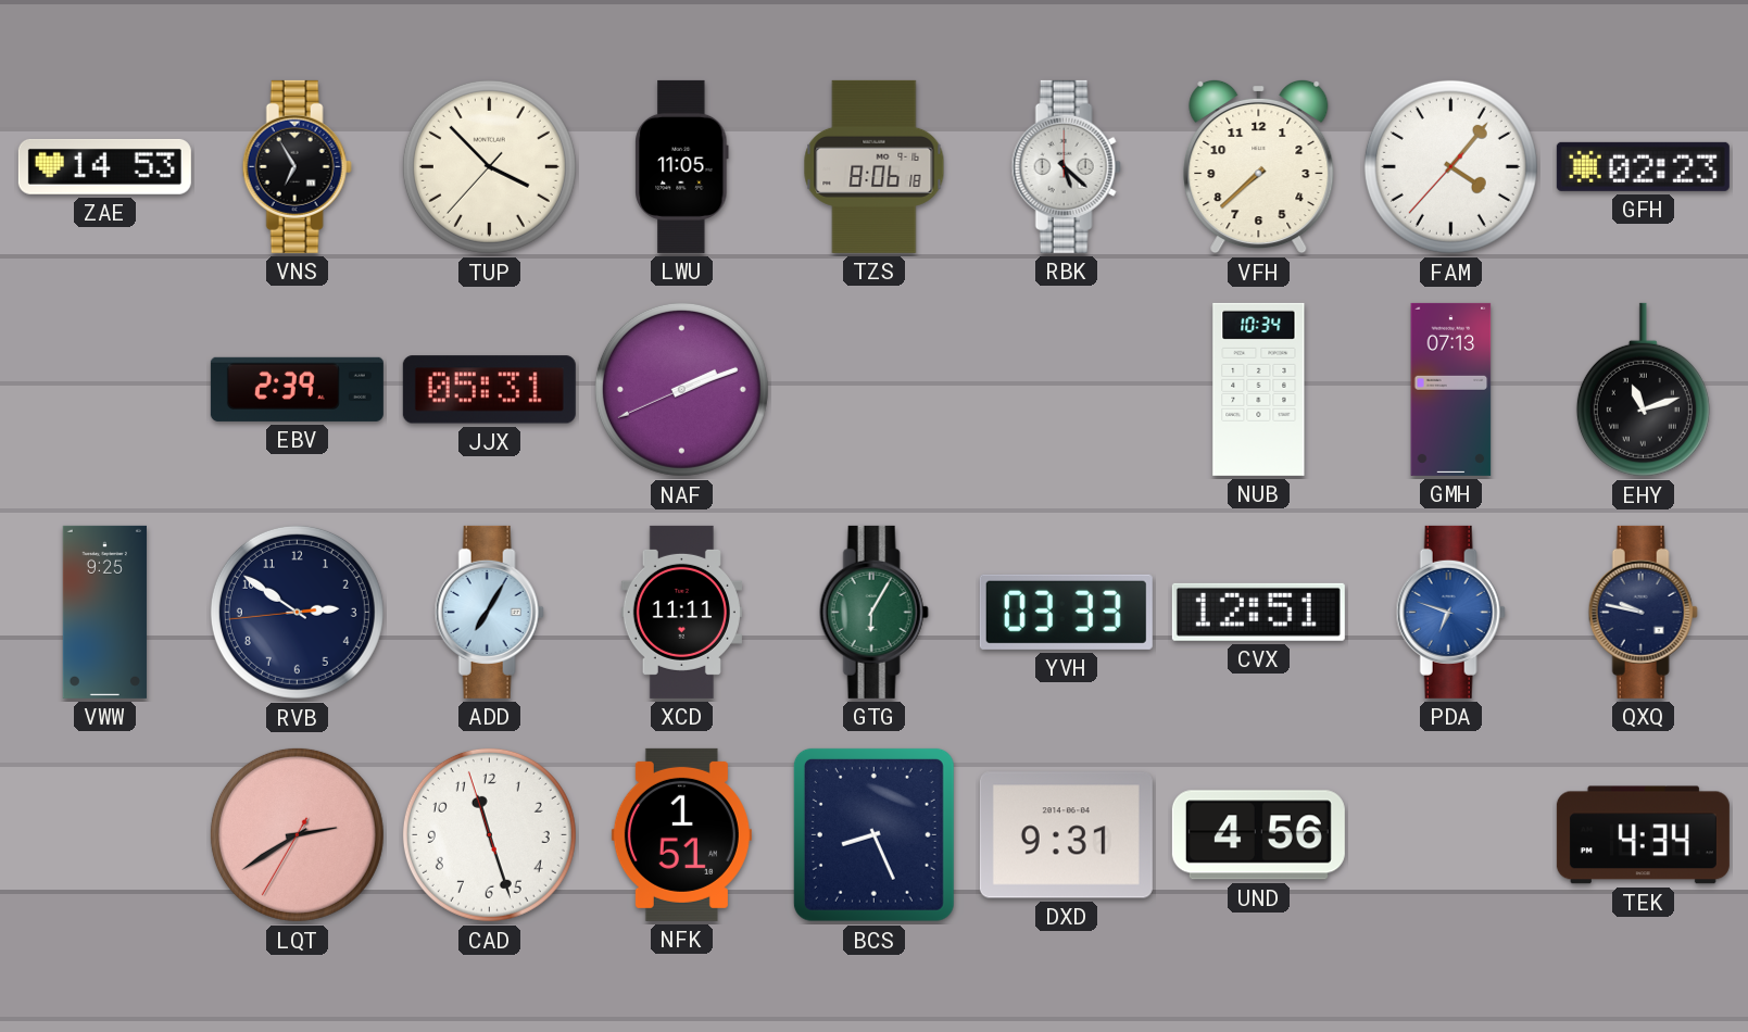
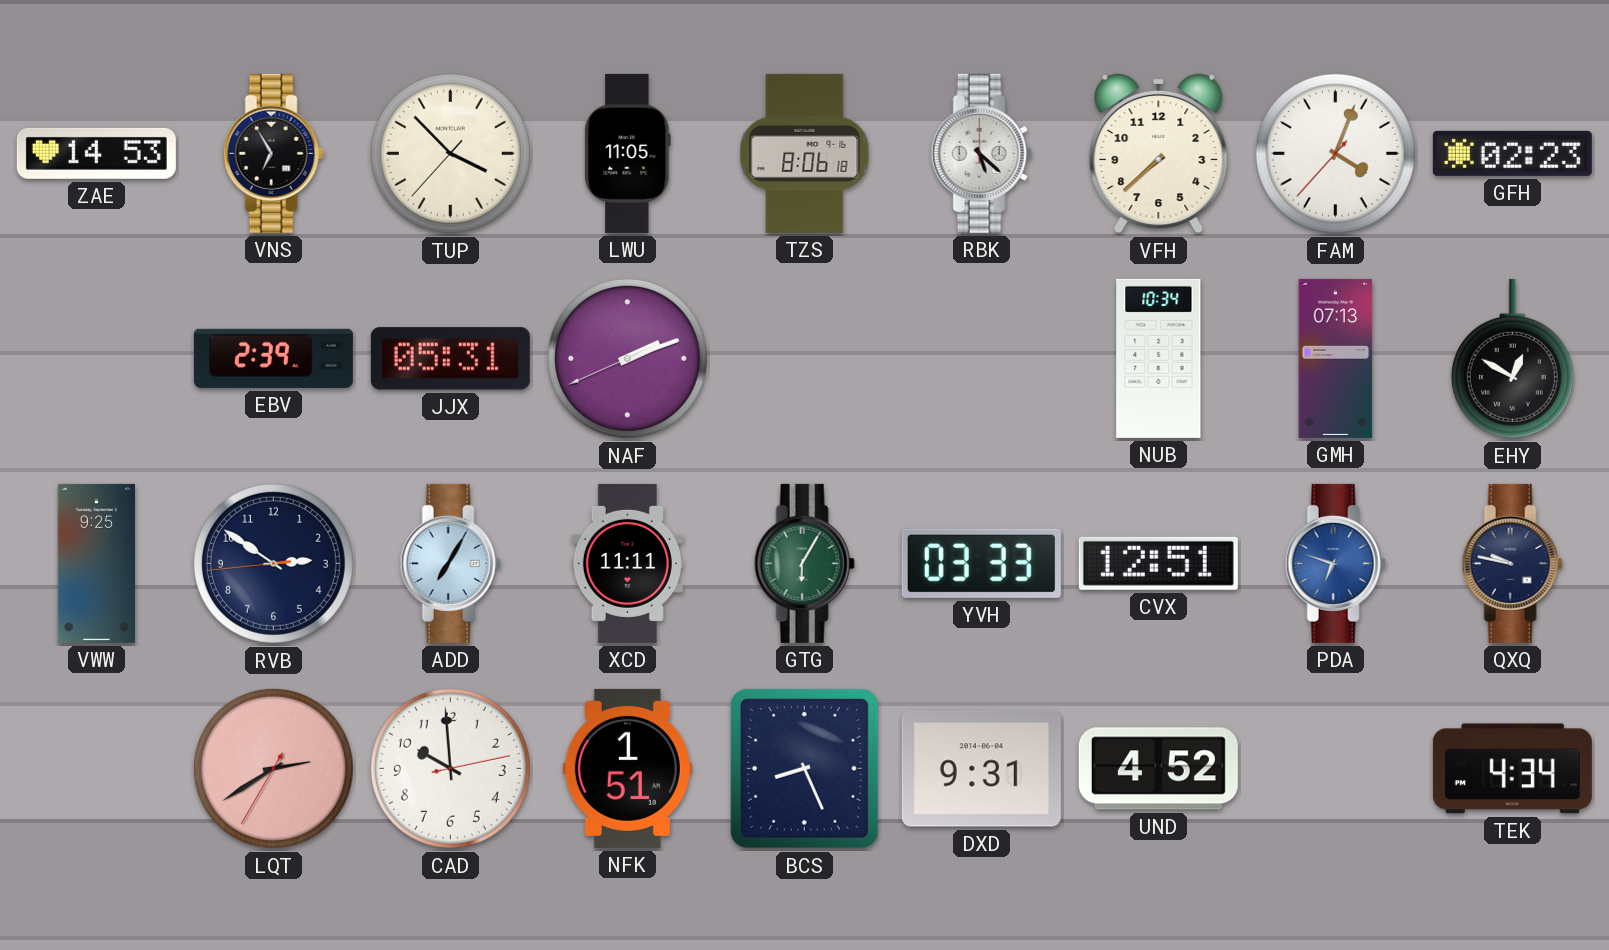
FAM: 4:06 -> 4:03 (1335, 153)
EHY: 11:12 -> 12:50 (1512, 359)
CAD: 11:26 -> 9:59 (450, 768)
UND: 4:56 -> 4:52 (1158, 769)
